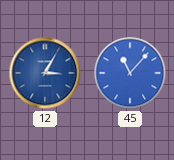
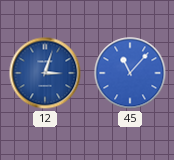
12: 3:05 -> 3:03 (45, 73)
